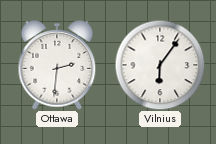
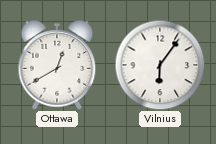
Ottawa: 2:31 -> 12:40 (57, 65)
